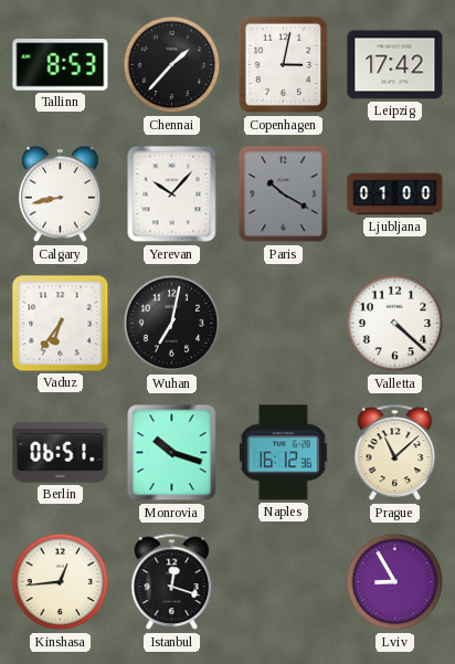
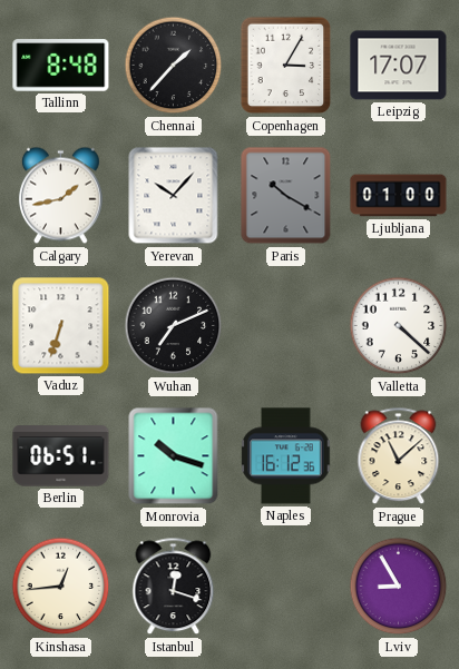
Tallinn: 8:53 -> 8:48 (61, 66)
Copenhagen: 3:02 -> 3:05 (286, 66)
Leipzig: 17:42 -> 17:07 (399, 66)
Calgary: 8:43 -> 1:43 (60, 196)
Vaduz: 6:36 -> 6:33 (61, 326)
Wuhan: 7:02 -> 7:11 (174, 326)
